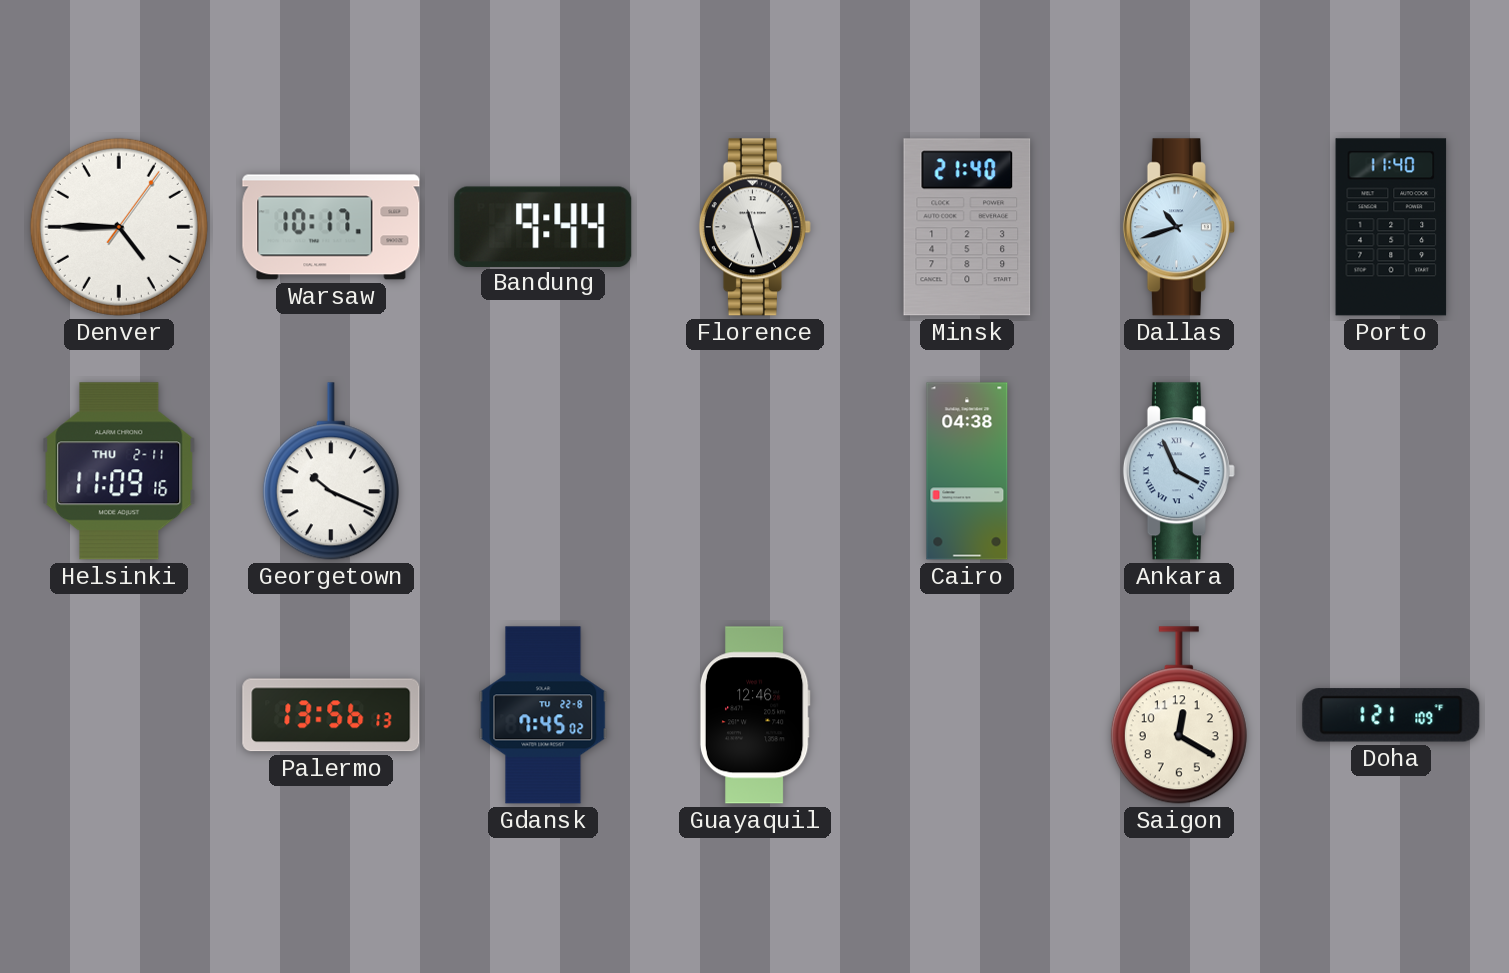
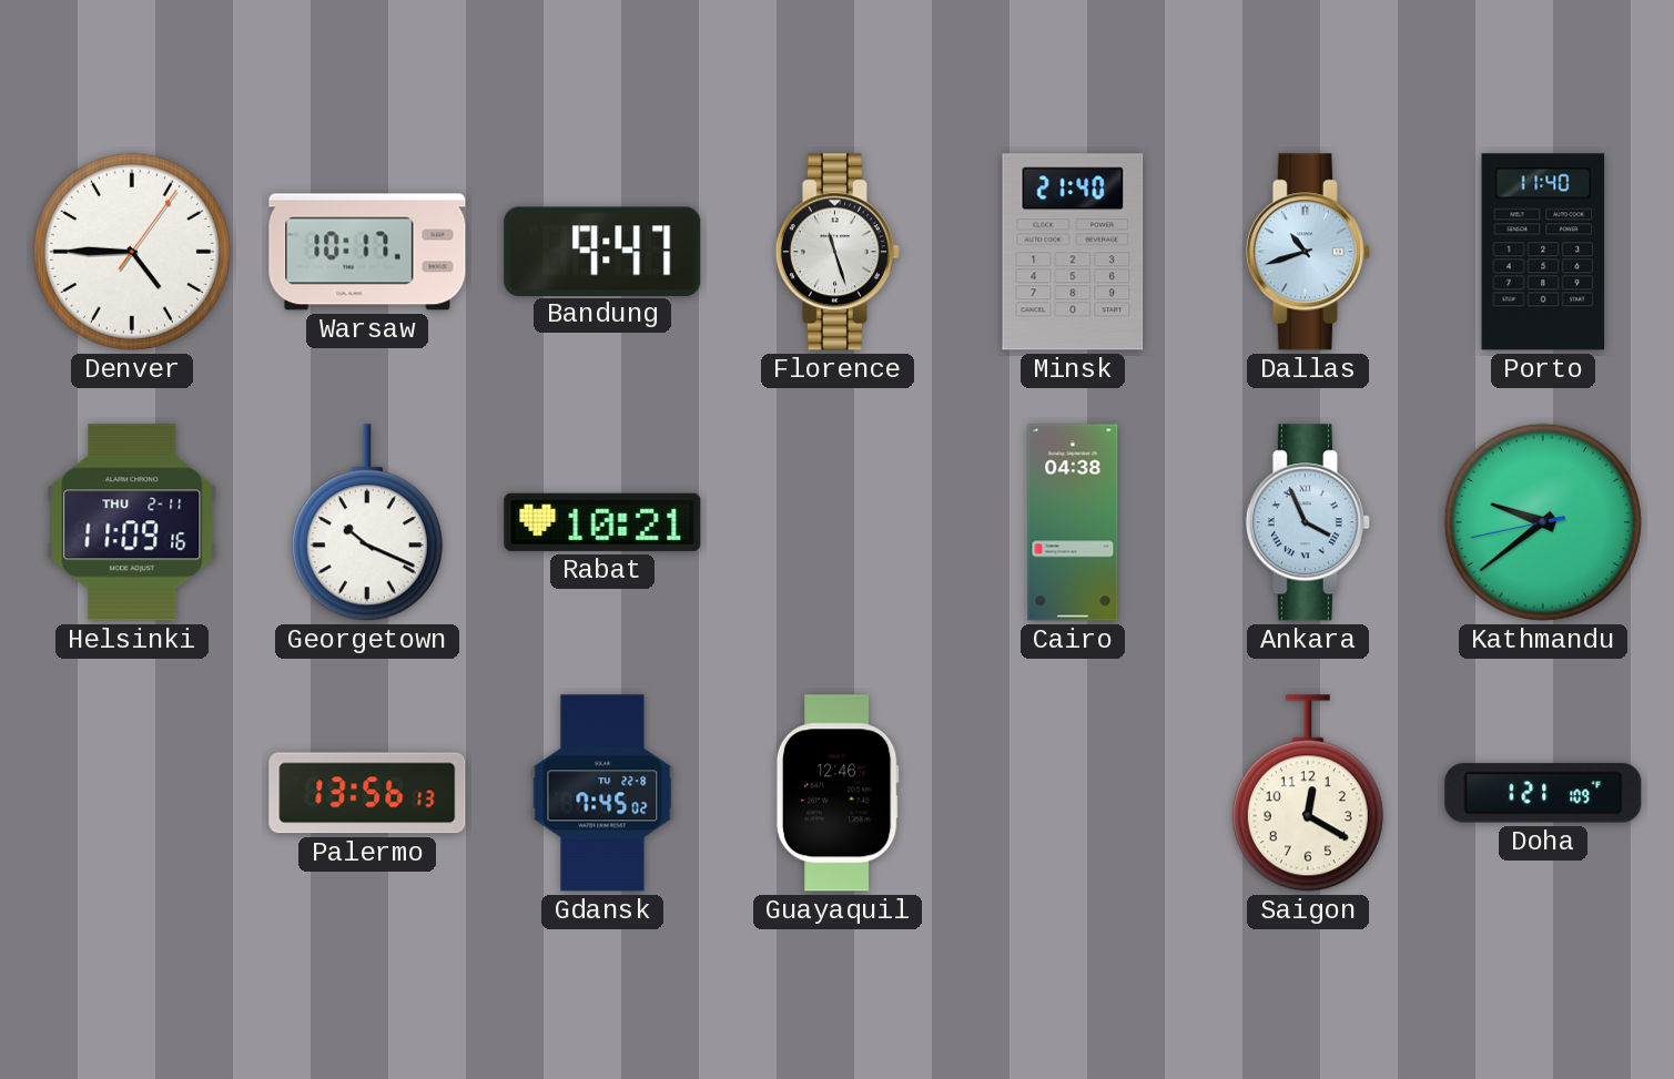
Bandung: 9:44 -> 9:47 (602, 251)
Rabat: none -> 10:21 (602, 522)
Kathmandu: none -> 9:38 (1543, 522)
